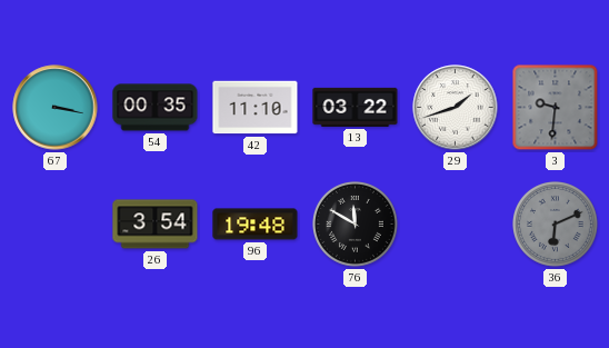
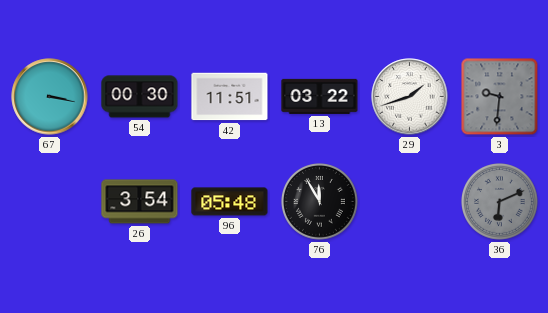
54: 00:35 -> 00:30 (140, 97)
42: 11:10 -> 11:51 (230, 97)
96: 19:48 -> 05:48 (230, 202)
76: 11:50 -> 11:55 (320, 202)
